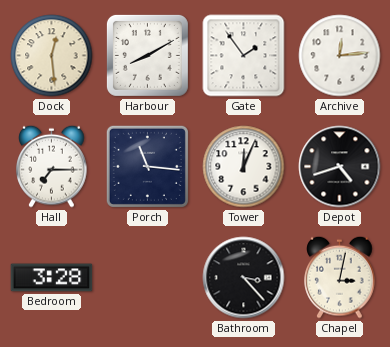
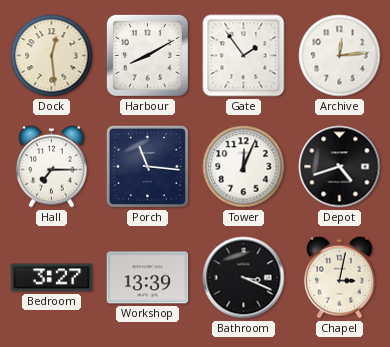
Bedroom: 3:28 -> 3:27 (52, 278)
Workshop: none -> 13:39 (148, 278)
Bathroom: 3:23 -> 3:19 (244, 278)
